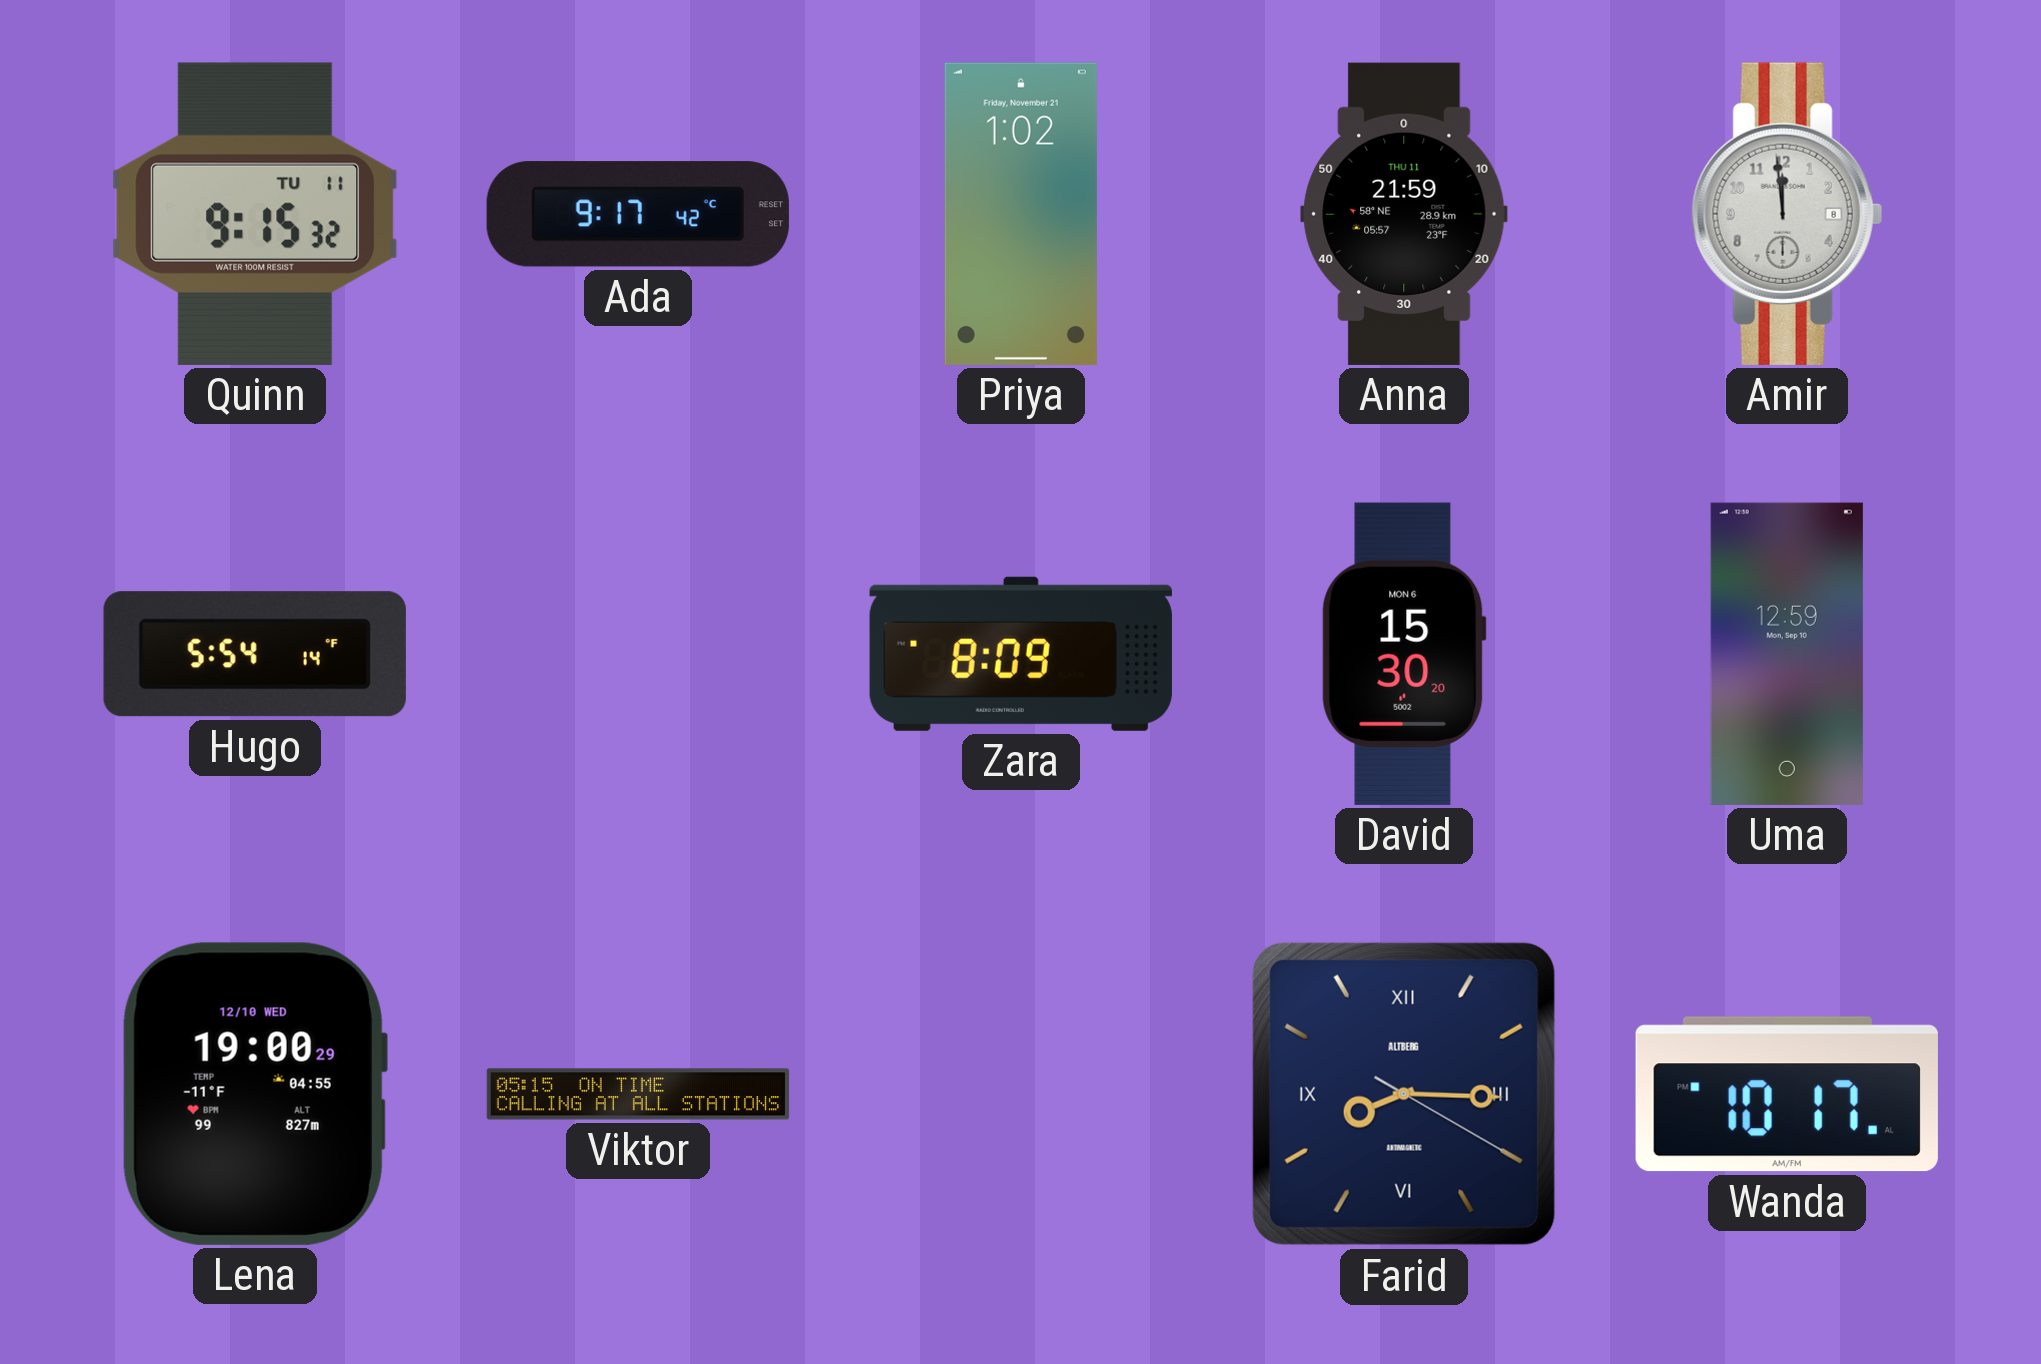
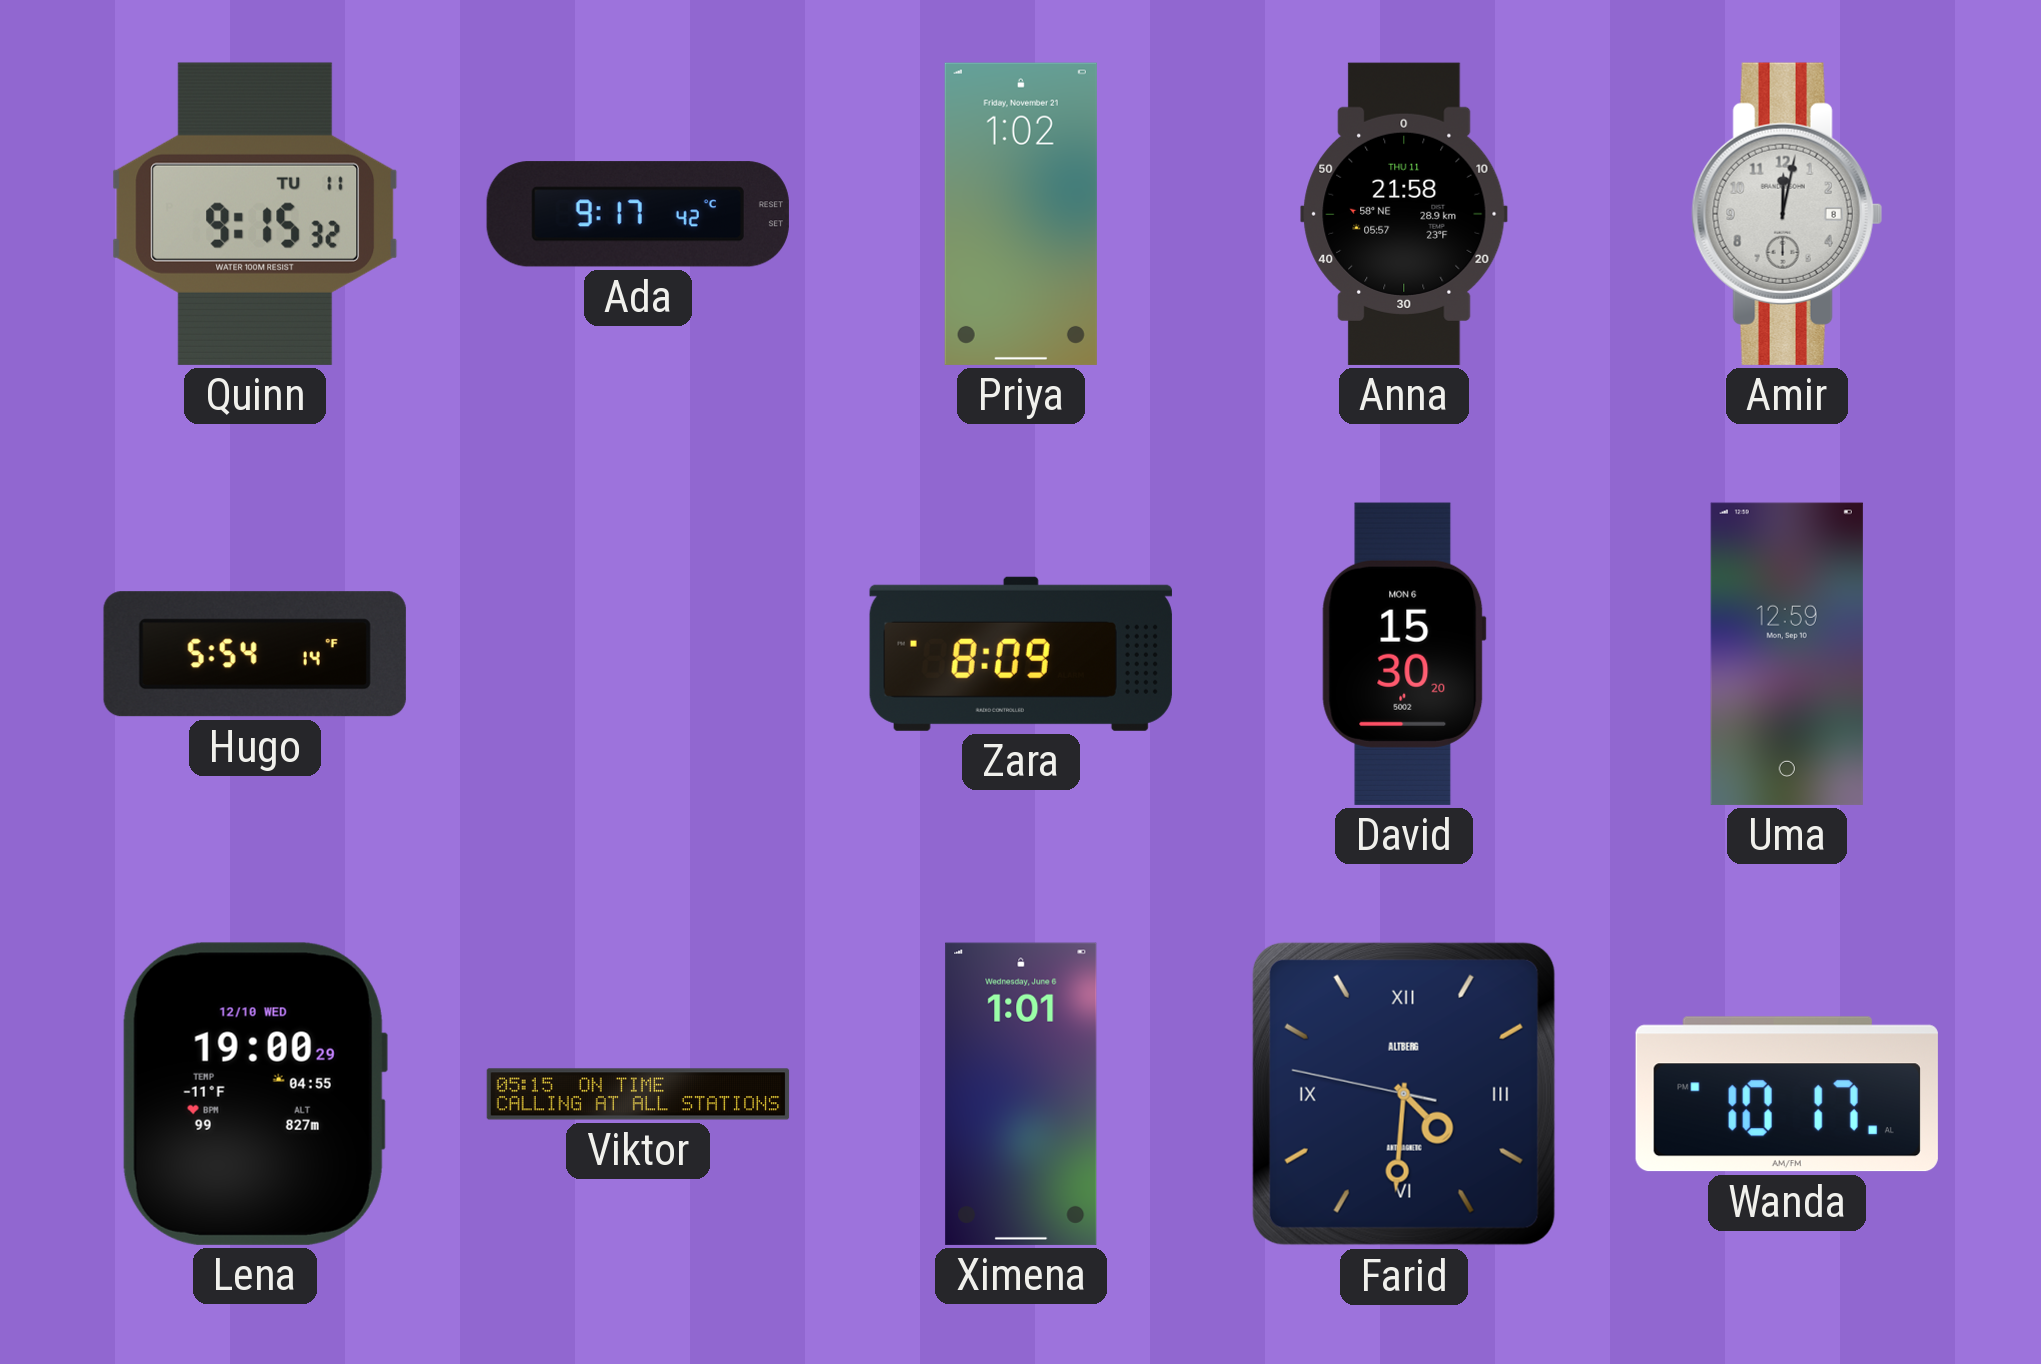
Anna: 21:59 -> 21:58 (1404, 214)
Amir: 11:59 -> 12:02 (1787, 214)
Ximena: none -> 1:01 (1021, 1094)
Farid: 8:15 -> 4:30 (1404, 1094)
